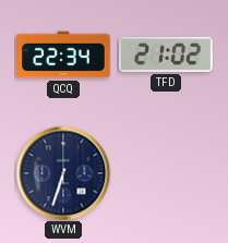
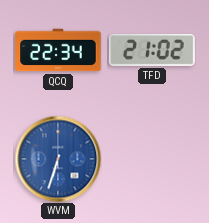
WVM dial: navy -> blue (58, 159)
